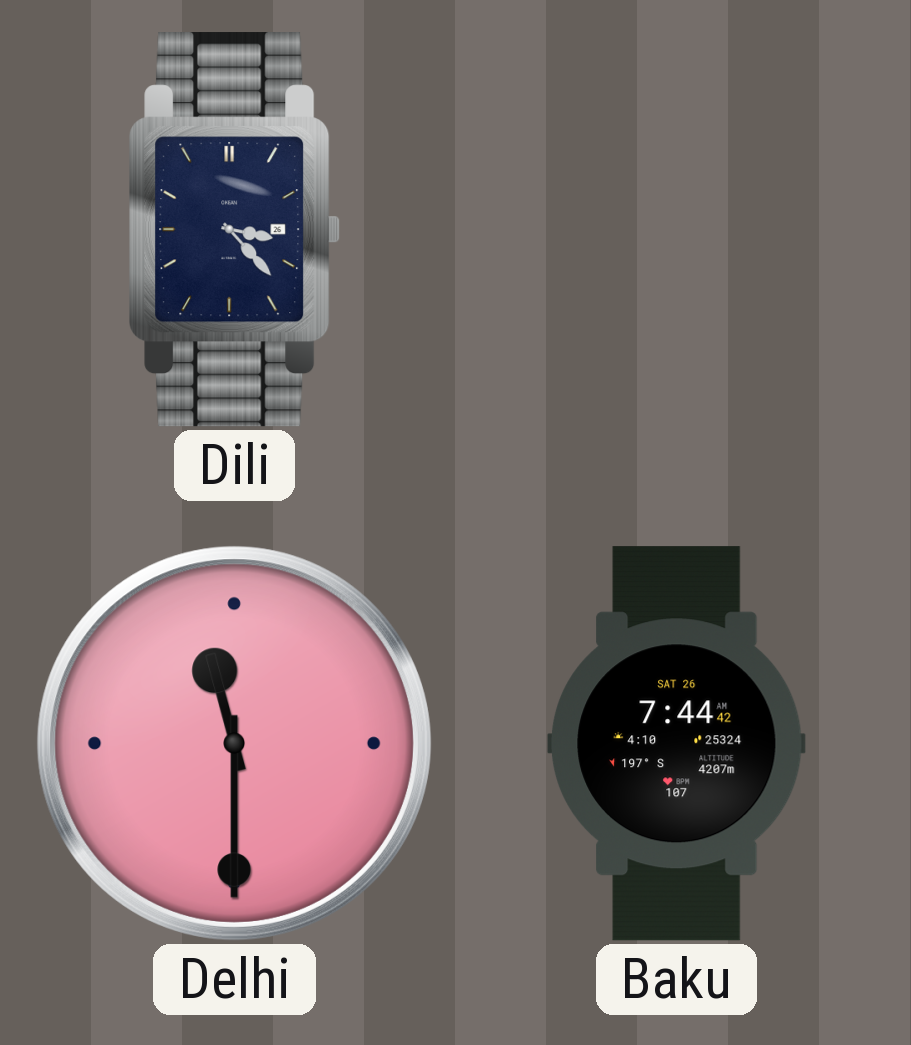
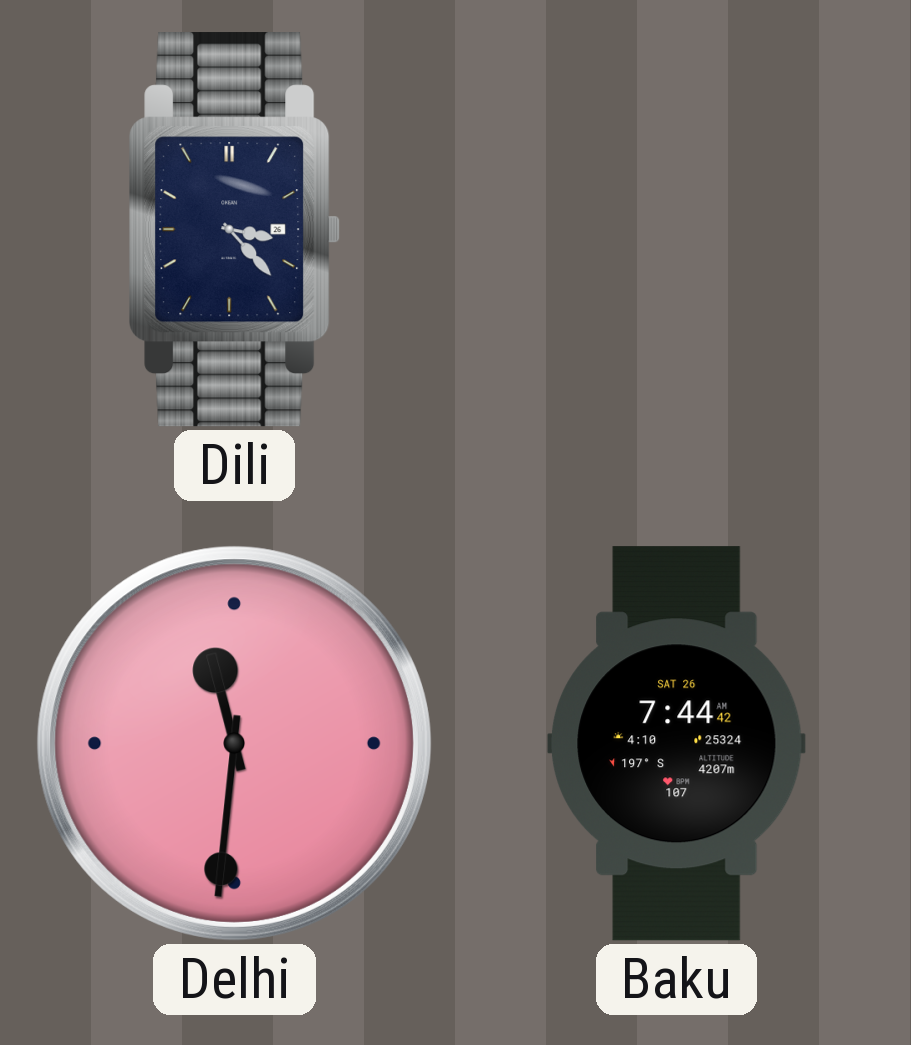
Delhi: 11:30 -> 11:31 (234, 743)
